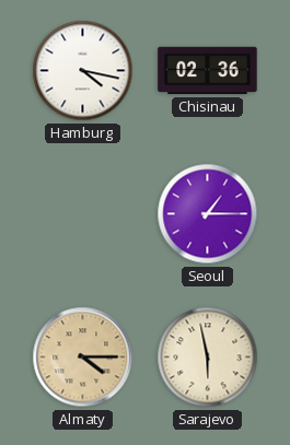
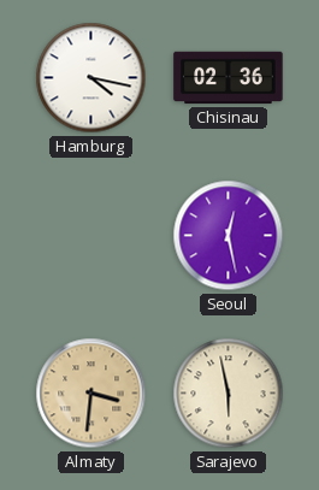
Seoul: 1:15 -> 12:28 (229, 236)
Almaty: 4:15 -> 3:31 (91, 394)
